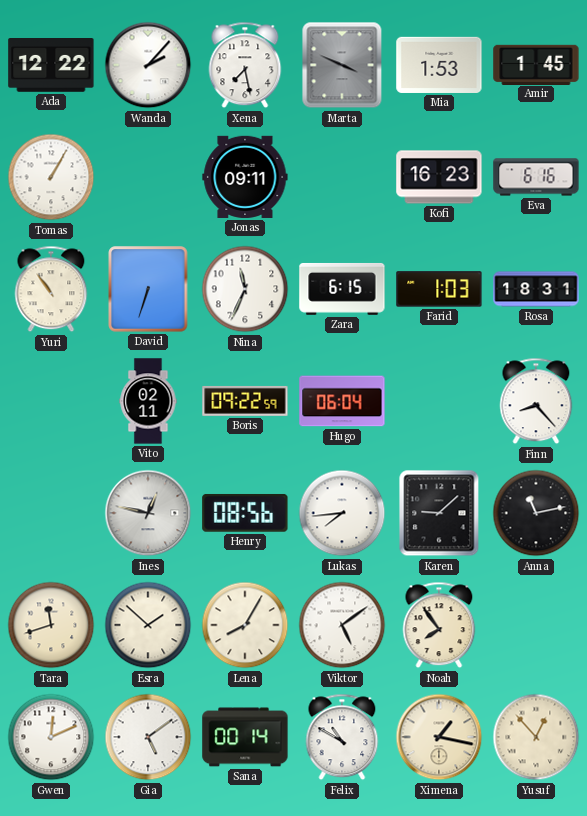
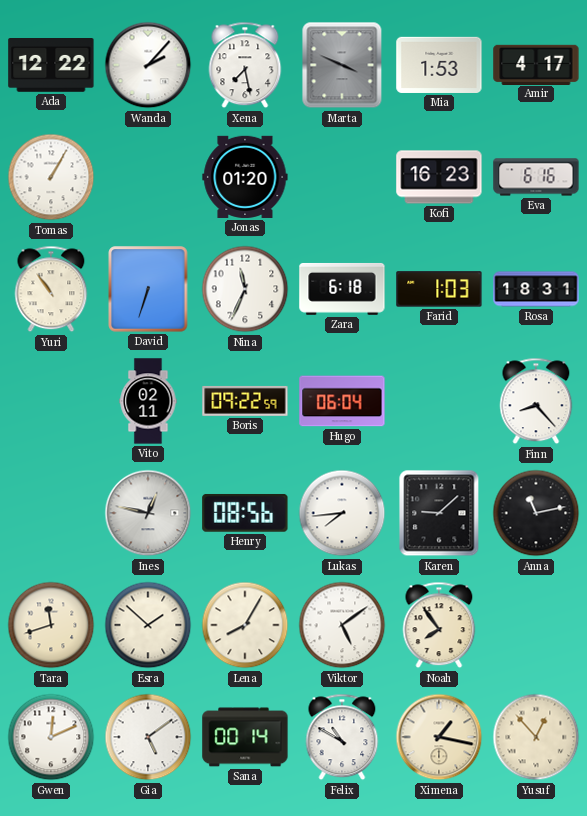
Amir: 1:45 -> 4:17 (536, 64)
Jonas: 09:11 -> 01:20 (245, 177)
Zara: 6:15 -> 6:18 (342, 289)
